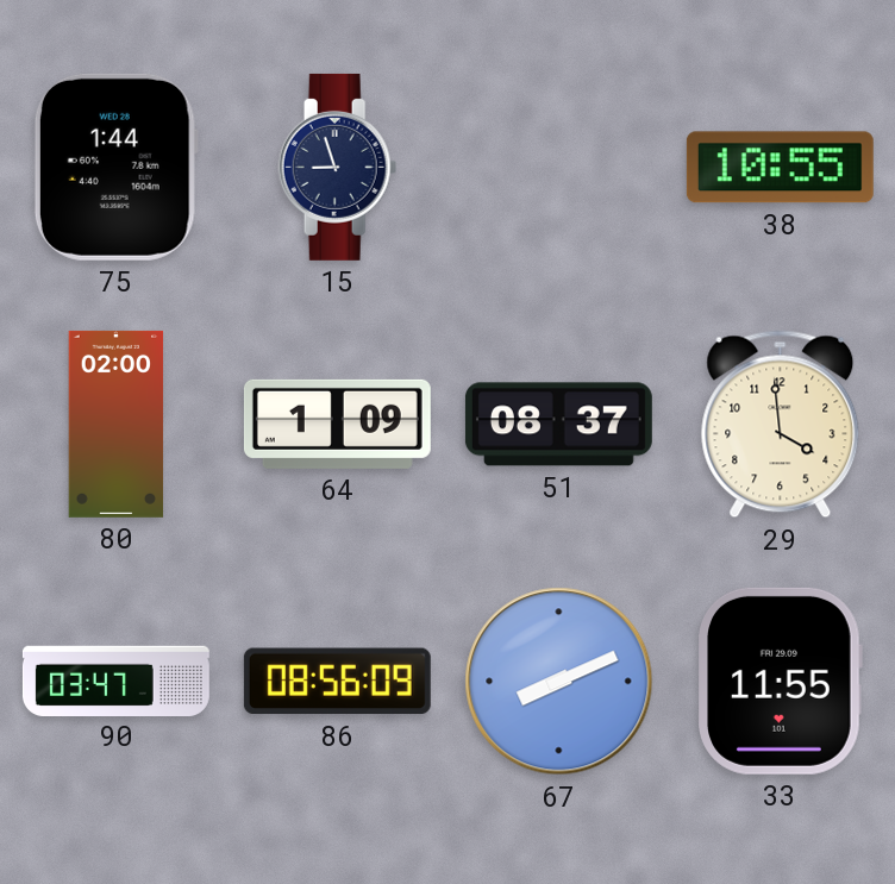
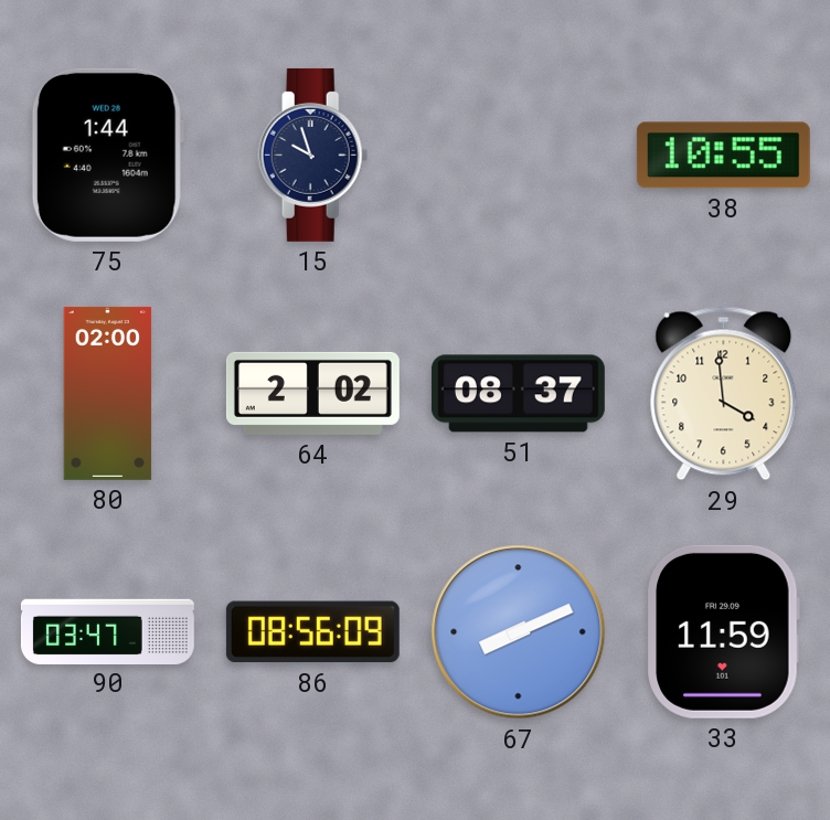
15: 8:57 -> 9:57 (313, 155)
64: 1:09 -> 2:02 (312, 393)
33: 11:55 -> 11:59 (723, 631)
